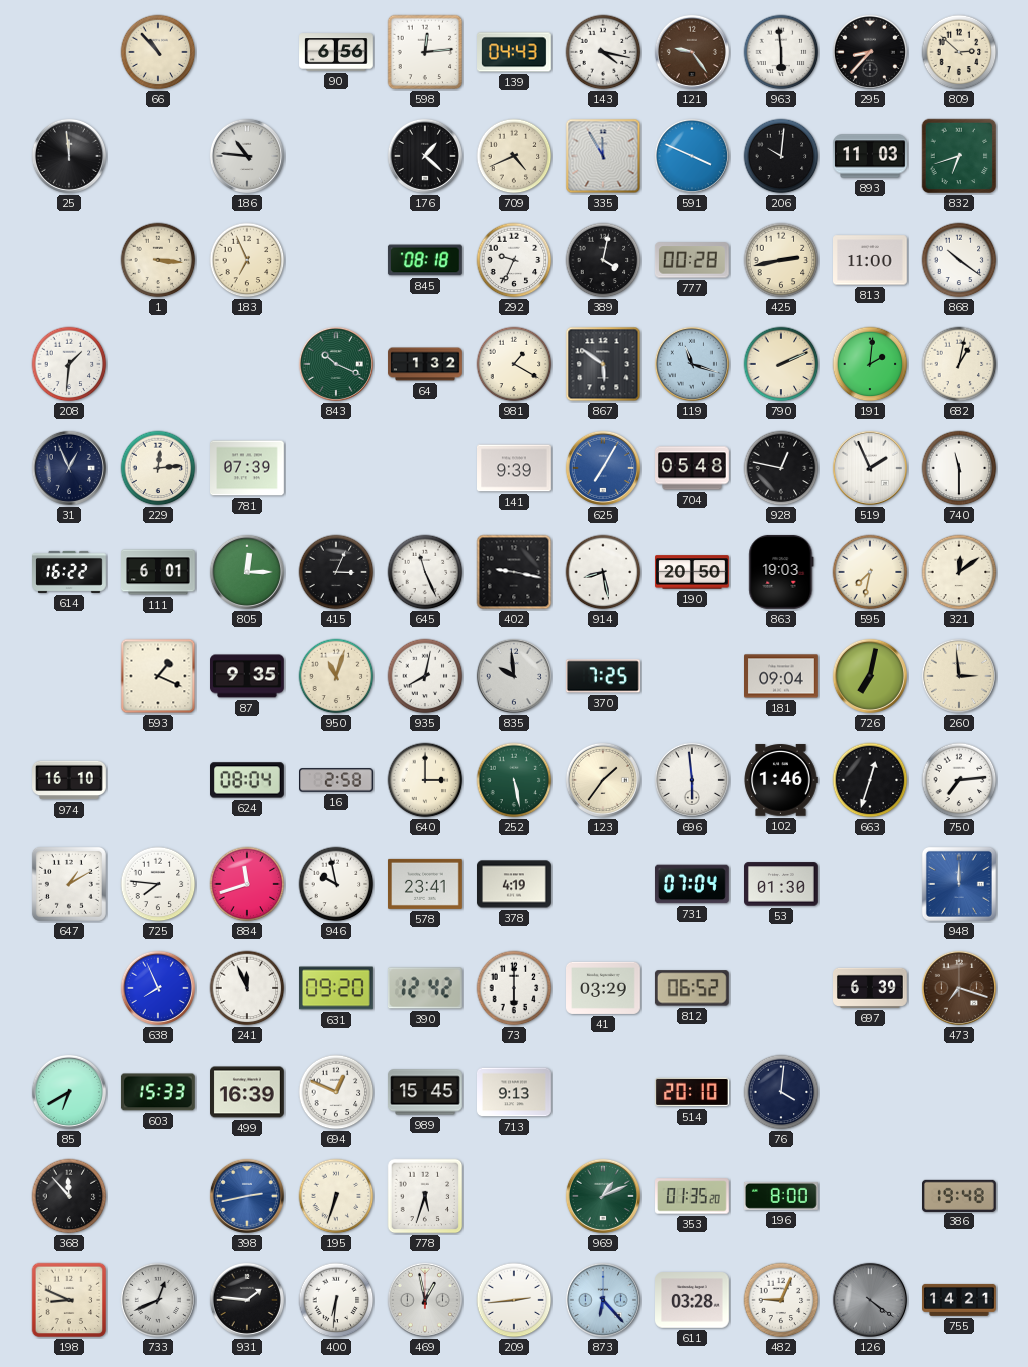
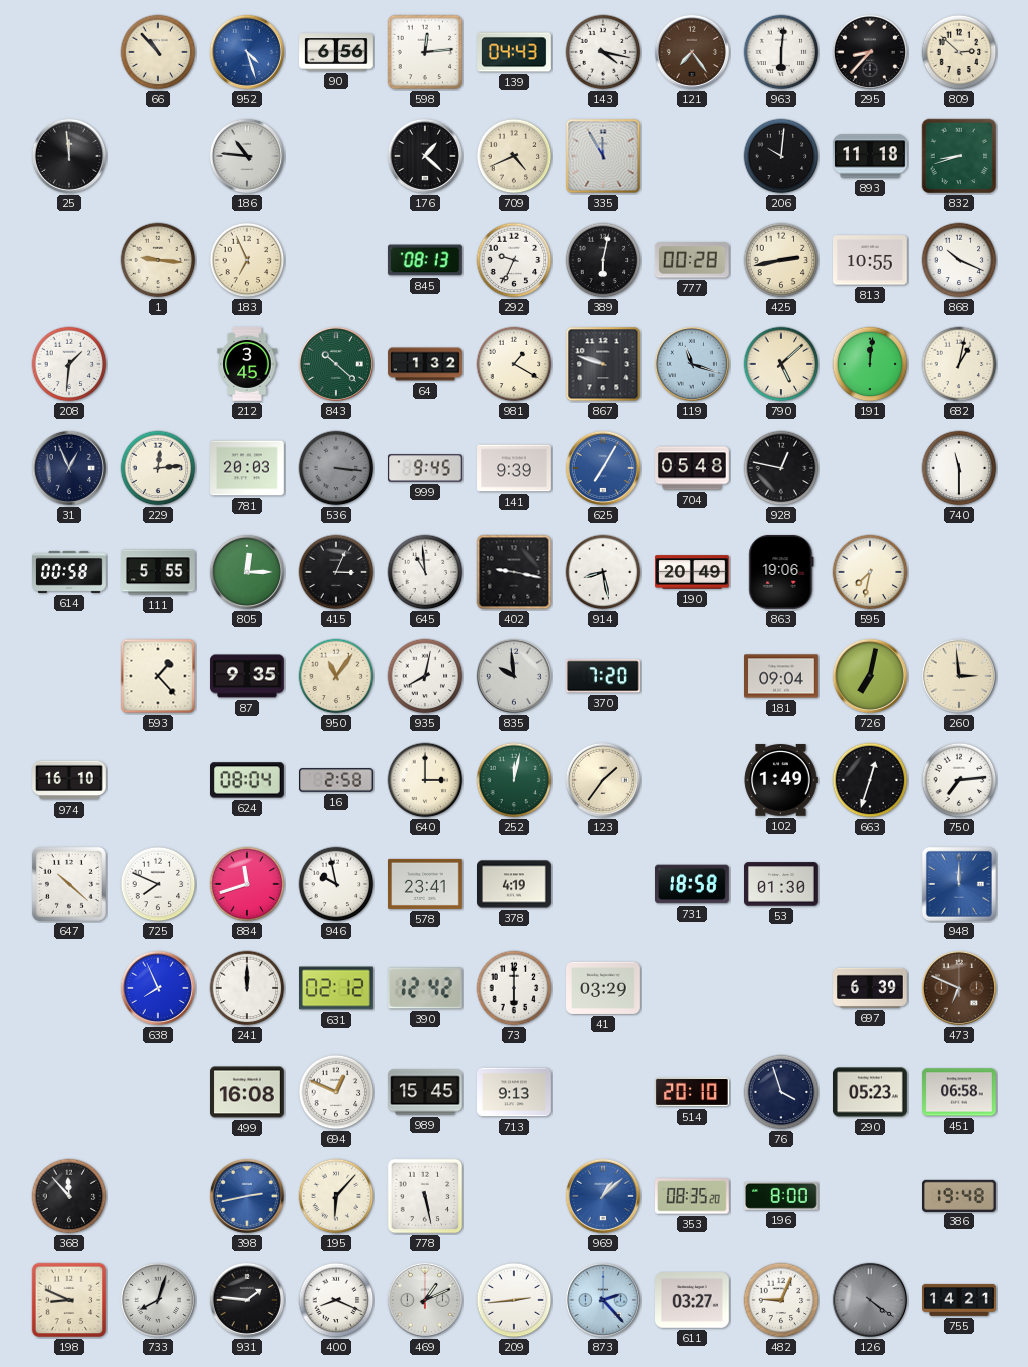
952: none -> 4:27 (247, 52)
121: 9:24 -> 7:24 (692, 52)
963: 5:59 -> 6:01 (781, 52)
591: 3:49 -> none (692, 156)
893: 11:03 -> 11:18 (871, 156)
832: 6:42 -> 8:42 (959, 156)
1: 3:16 -> 9:16 (158, 260)
845: 08:18 -> 08:13 (425, 260)
389: 4:02 -> 6:02 (603, 260)
813: 11:00 -> 10:55 (871, 260)
868: 10:21 -> 10:19 (959, 260)
212: none -> 3:45 (247, 365)
843: 10:19 -> 10:22 (336, 364)
867: 5:51 -> 9:48 (603, 364)
790: 2:11 -> 5:08 (781, 364)
191: 2:01 -> 12:01 (870, 364)
781: 07:39 -> 20:03 (248, 468)
536: none -> 3:16 (336, 468)
999: none -> 9:45 (426, 468)
519: 1:56 -> none (870, 468)
614: 16:22 -> 00:58 (69, 572)
111: 6:01 -> 5:55 (158, 572)
645: 11:26 -> 10:59 (425, 572)
190: 20:50 -> 20:49 (692, 572)
863: 19:03 -> 19:06 (781, 572)
321: 12:09 -> none (959, 572)
593: 1:19 -> 1:23 (158, 676)
950: 11:03 -> 11:06 (336, 676)
370: 7:25 -> 7:20 (603, 676)
252: 5:28 -> 12:02 (514, 780)
696: 5:59 -> none (692, 780)
102: 1:46 -> 1:49 (781, 780)
647: 1:10 -> 10:22 (69, 884)
725: 7:46 -> 7:49 (158, 884)
731: 07:04 -> 18:58 (693, 884)
241: 11:56 -> 12:00 (247, 988)
631: 09:20 -> 02:12 (337, 988)
812: 06:52 -> none (692, 988)
473: 7:18 -> 6:49 (959, 988)
85: 6:40 -> none (69, 1092)
603: 15:33 -> none (158, 1092)
499: 16:39 -> 16:08 (248, 1092)
76: 4:01 -> 3:57 (781, 1092)
290: none -> 05:23 (871, 1092)
451: none -> 06:58 (960, 1092)
195: 6:33 -> 6:07 (336, 1196)
778: 5:33 -> 5:28 (425, 1196)
969: 1:11 -> 1:08 (603, 1196)
969 dial: green -> blue (603, 1196)
353: 01:35 -> 08:35 (693, 1196)
733: 12:41 -> 8:03 (158, 1300)
400: 6:31 -> 8:19 (336, 1300)
469: 12:58 -> 1:11 (425, 1300)
873: 6:23 -> 2:23 (603, 1300)
611: 03:28 -> 03:27 (693, 1300)
